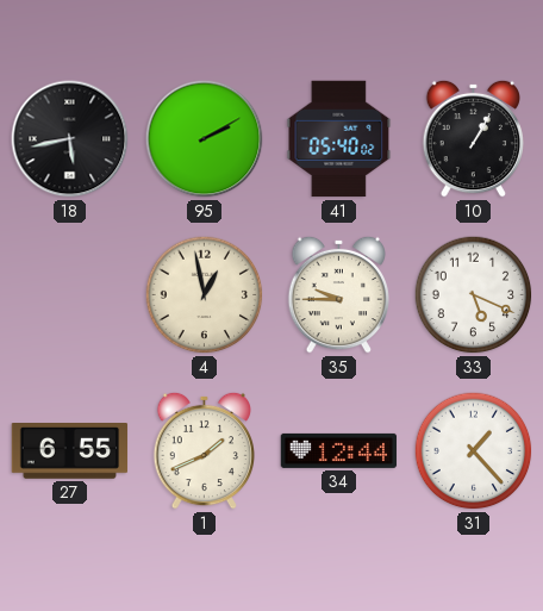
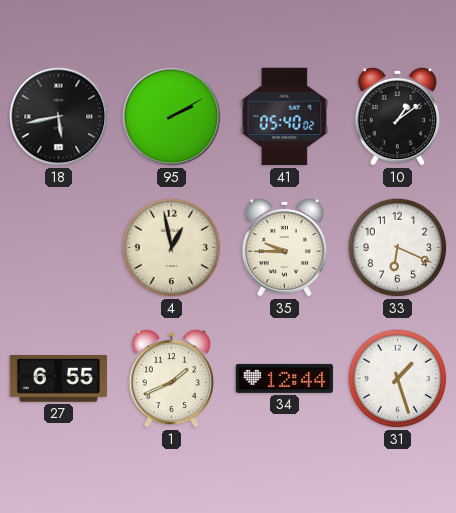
10: 1:05 -> 1:09 (397, 116)
33: 5:19 -> 6:19 (398, 248)
31: 1:23 -> 1:27 (398, 379)
